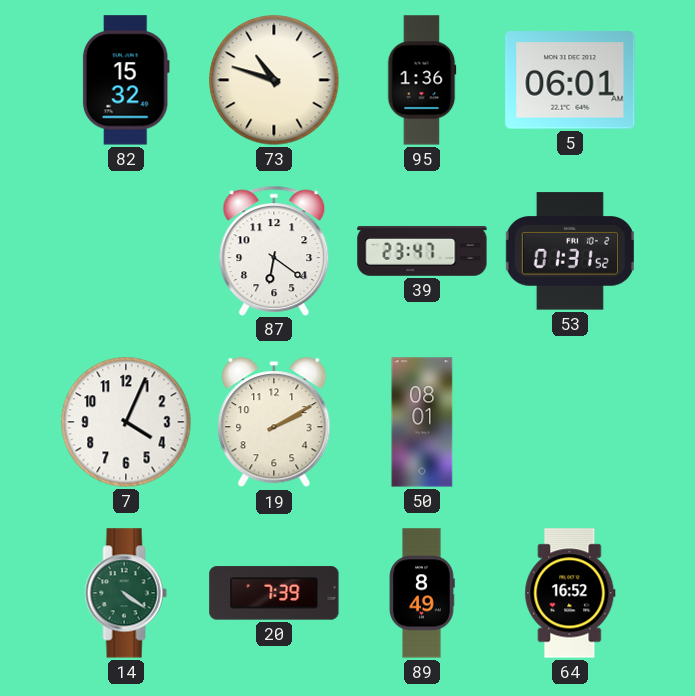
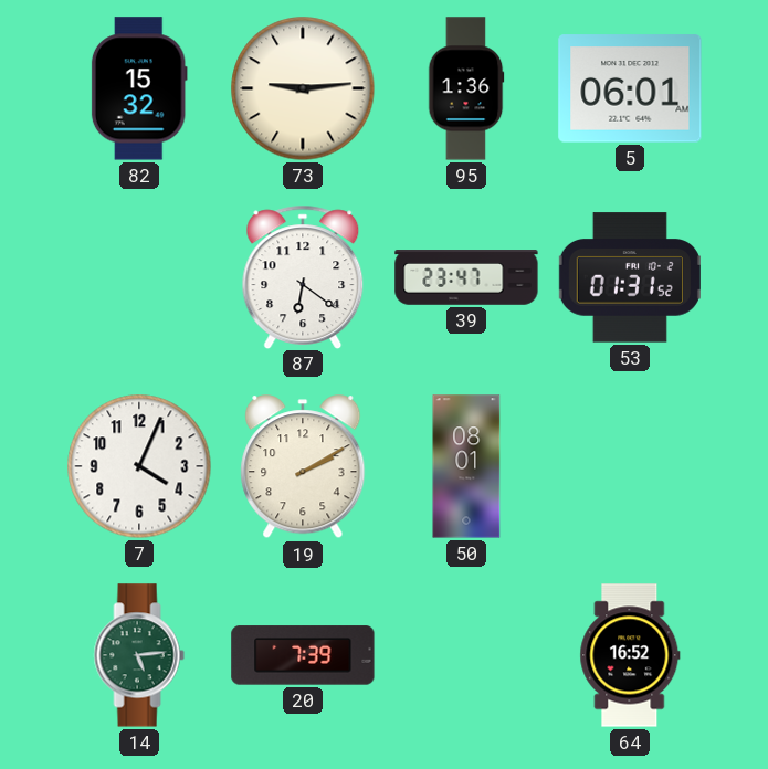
73: 10:48 -> 9:14 (303, 88)
14: 4:21 -> 5:14 (139, 655)
89: 8:49 -> none (422, 593)
